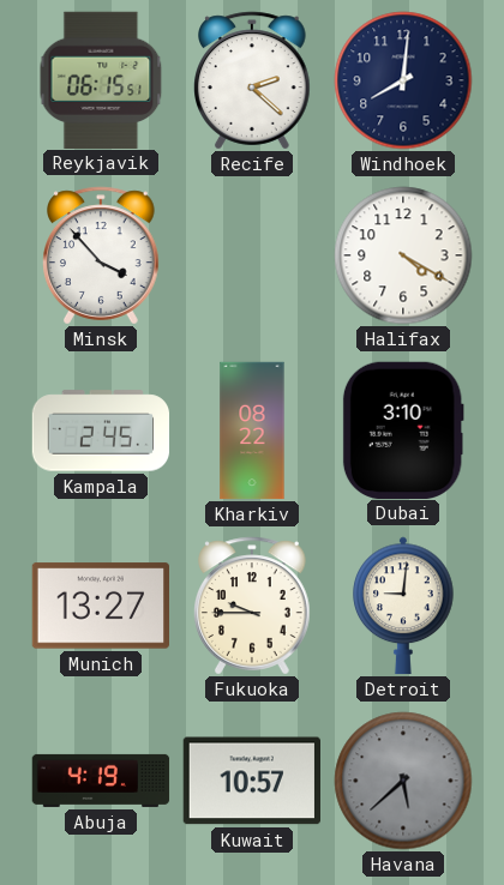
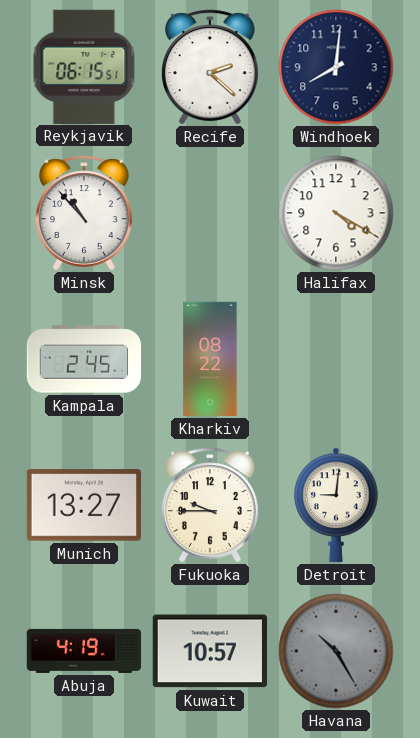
Minsk: 3:53 -> 10:53 (85, 213)
Dubai: 3:10 -> none (403, 429)
Havana: 5:38 -> 10:25 (336, 651)
